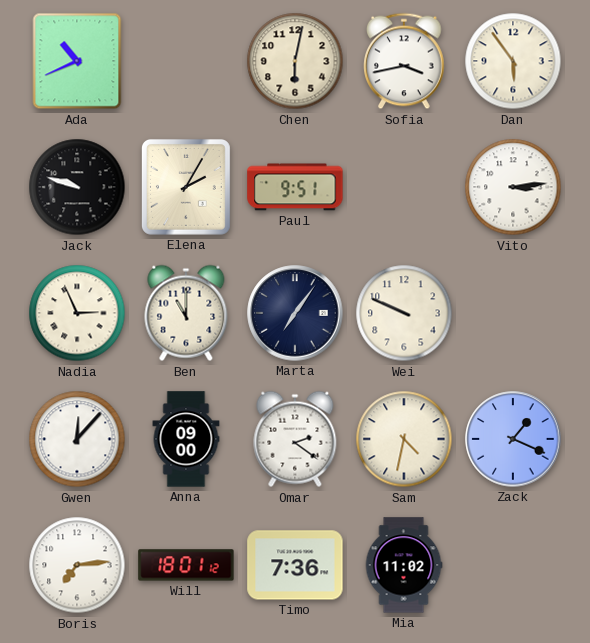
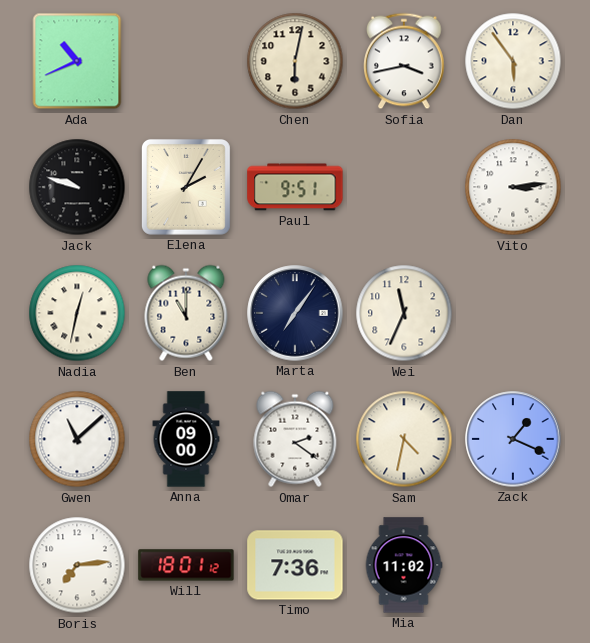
Nadia: 2:56 -> 12:32 (77, 313)
Wei: 9:49 -> 11:34 (404, 313)
Gwen: 12:07 -> 11:08 (77, 439)
